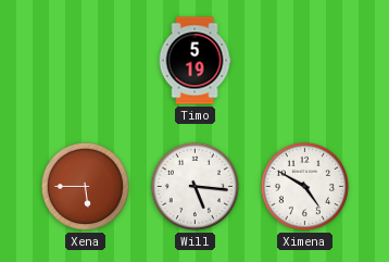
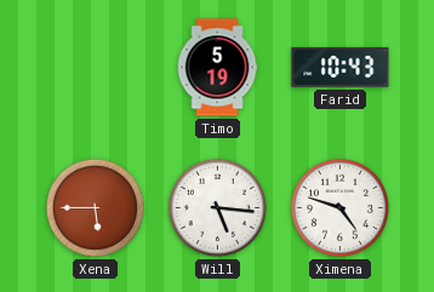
Farid: none -> 10:43 (341, 68)
Ximena: 4:50 -> 4:48 (339, 207)
